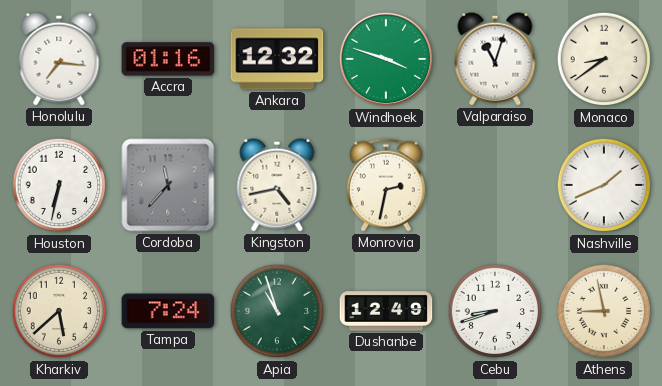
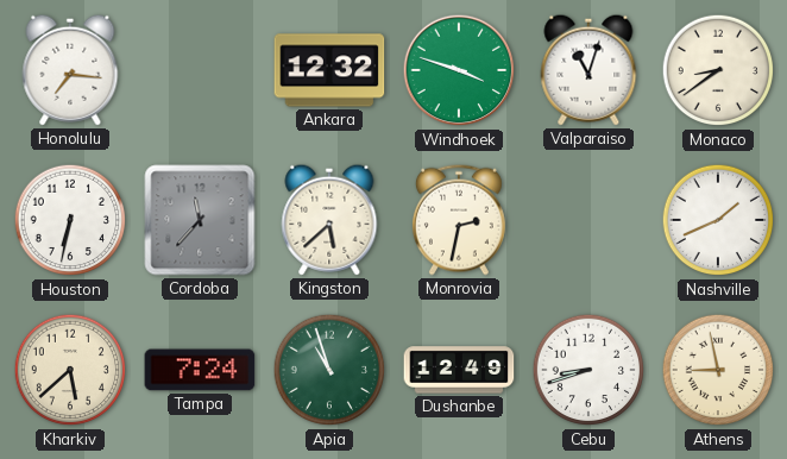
Accra: 01:16 -> none (168, 59)
Kingston: 4:43 -> 5:38 (329, 220)
